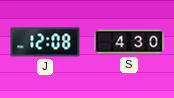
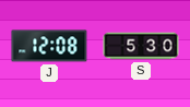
S: 4:30 -> 5:30 (141, 46)
